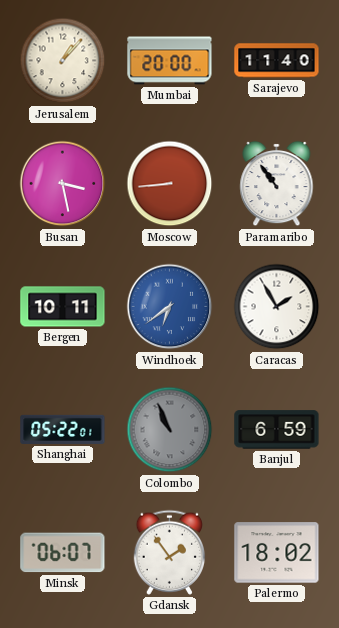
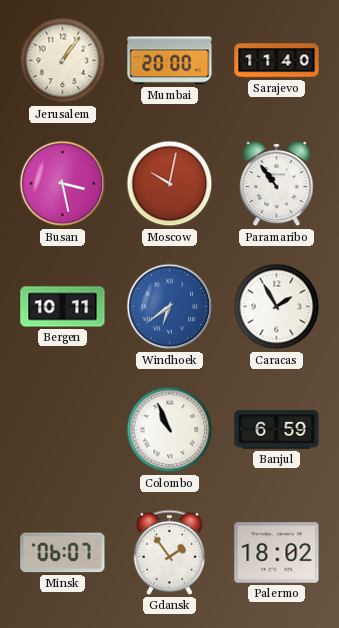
Jerusalem: 1:07 -> 1:06 (63, 61)
Moscow: 8:44 -> 10:02 (170, 184)
Shanghai: 05:22 -> none (63, 429)
Colombo dial: grey -> white (170, 430)
